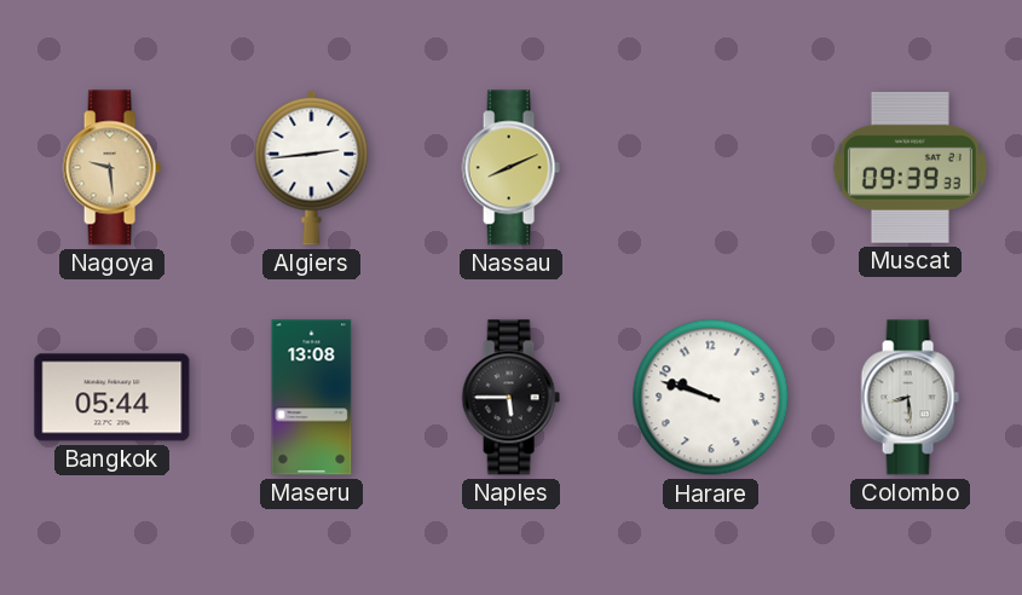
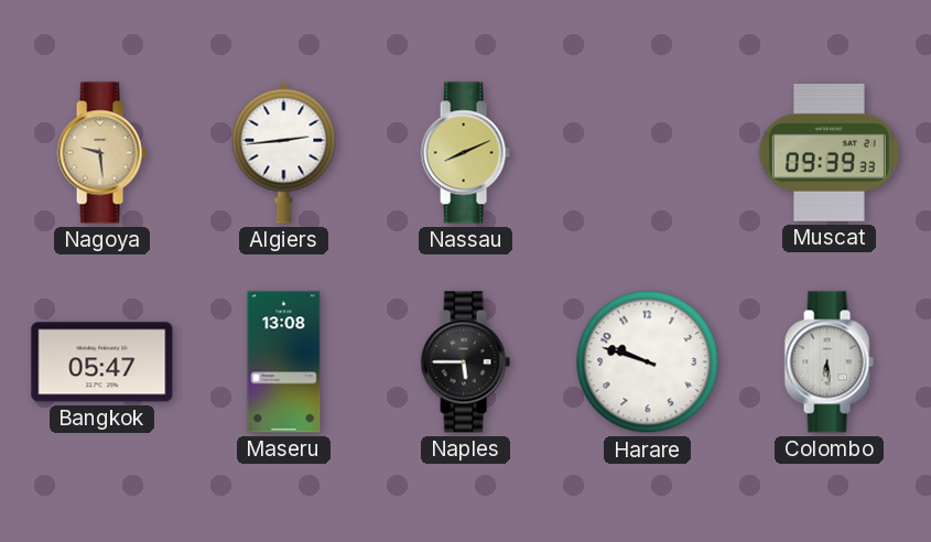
Bangkok: 05:44 -> 05:47 (102, 362)
Colombo: 8:29 -> 6:29 (829, 362)
